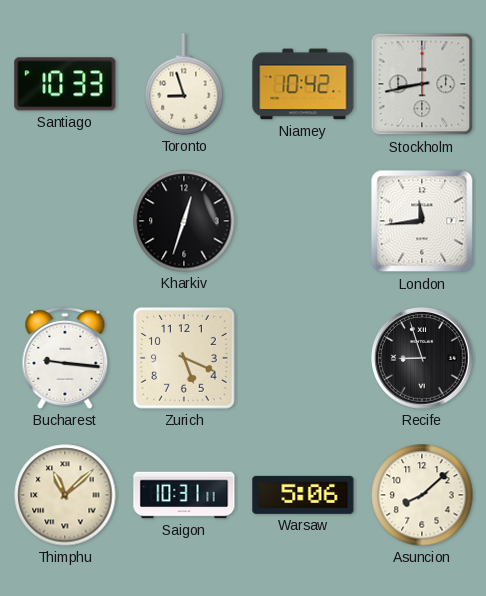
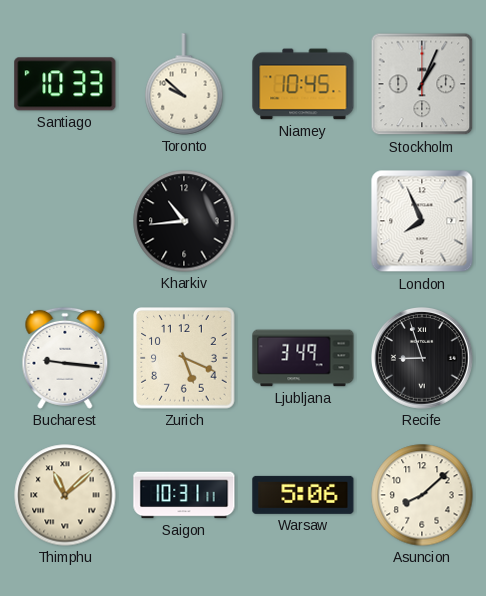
Toronto: 8:57 -> 9:52 (184, 84)
Niamey: 10:42 -> 10:45 (303, 84)
Stockholm: 8:43 -> 1:04 (422, 84)
Kharkiv: 12:33 -> 10:44 (184, 221)
London: 11:44 -> 7:56 (422, 221)
Ljubljana: none -> 3:49 (303, 358)
